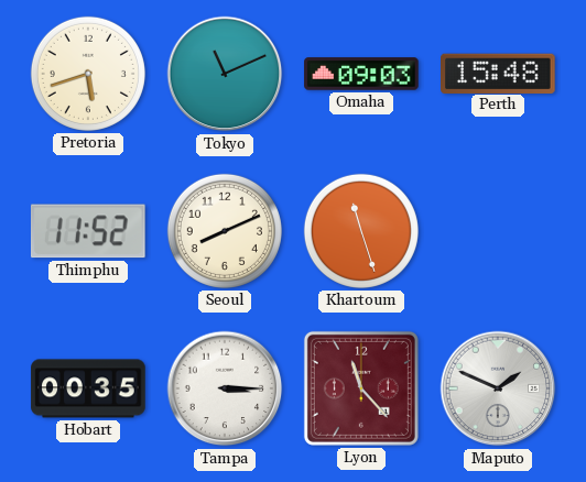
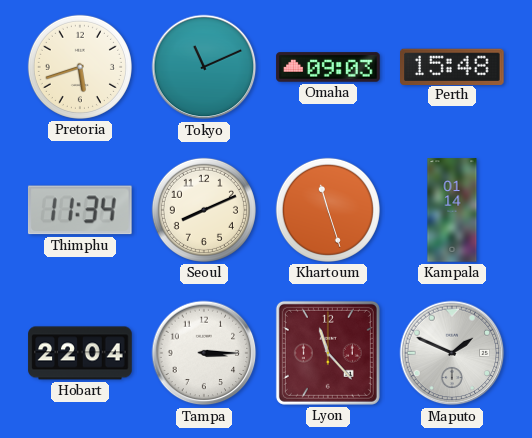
Thimphu: 11:52 -> 11:34 (80, 210)
Kampala: none -> 01:14 (452, 210)
Hobart: 00:35 -> 22:04 (80, 353)
